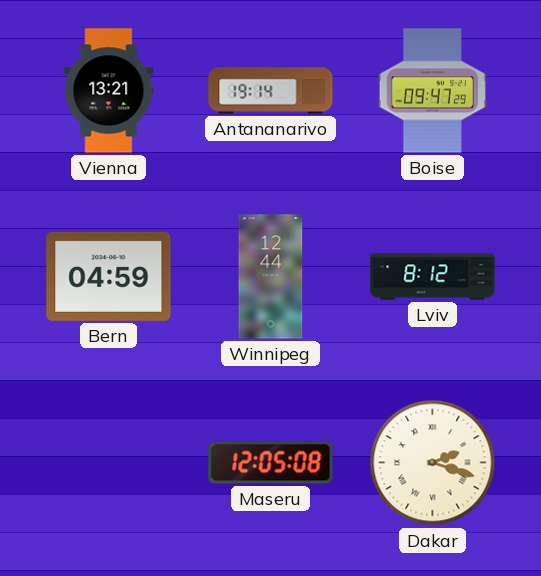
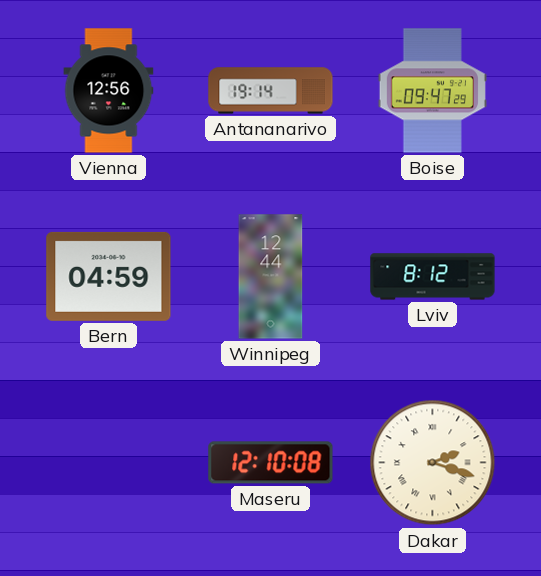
Vienna: 13:21 -> 12:56 (109, 91)
Maseru: 12:05 -> 12:10 (271, 463)
